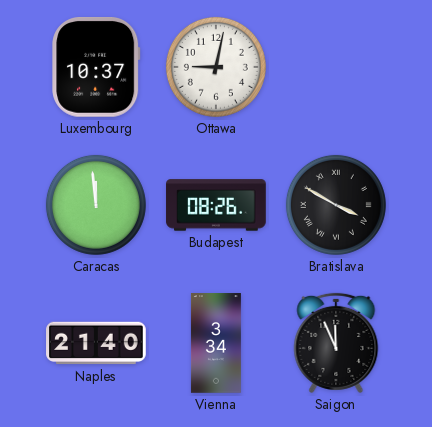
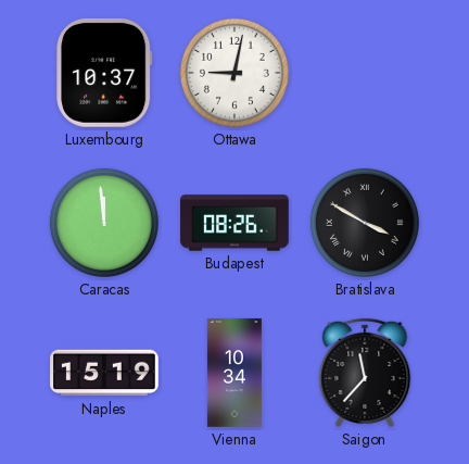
Naples: 21:40 -> 15:19 (104, 373)
Vienna: 3:34 -> 10:34 (234, 373)
Saigon: 11:56 -> 11:37 (365, 373)
